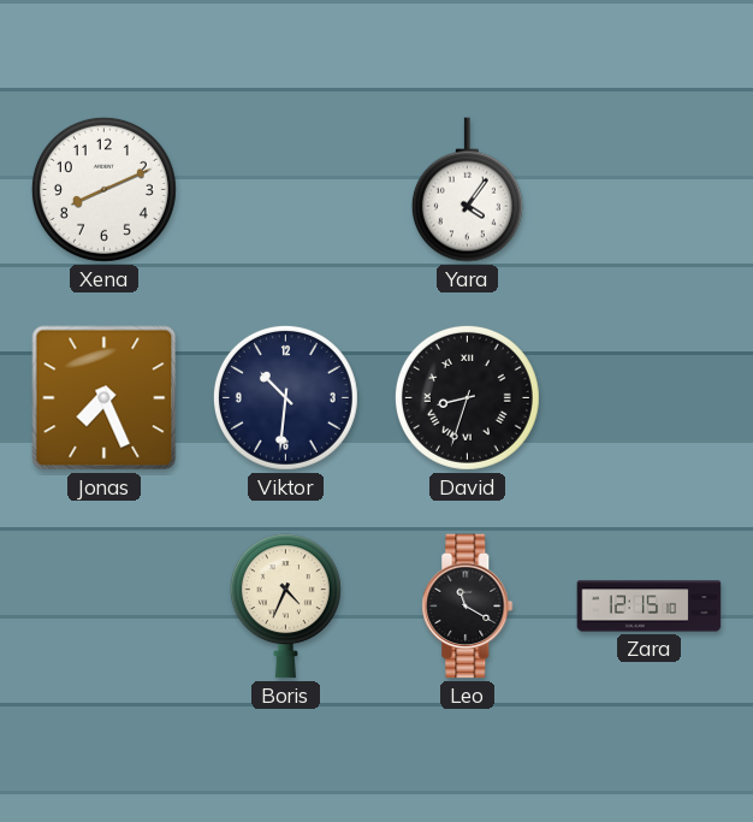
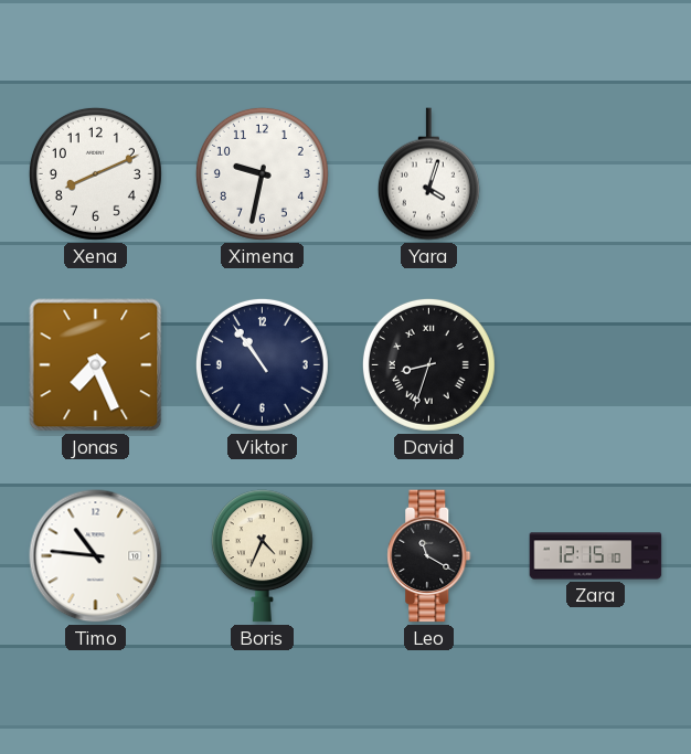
Ximena: none -> 9:32 (262, 173)
Yara: 4:06 -> 4:03 (428, 174)
Viktor: 10:31 -> 10:54 (262, 364)
Timo: none -> 10:46 (96, 556)
